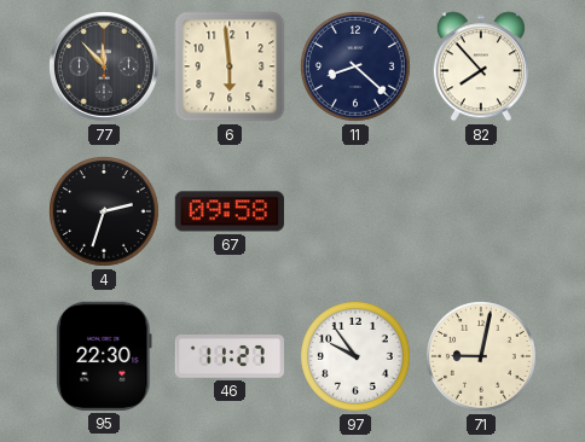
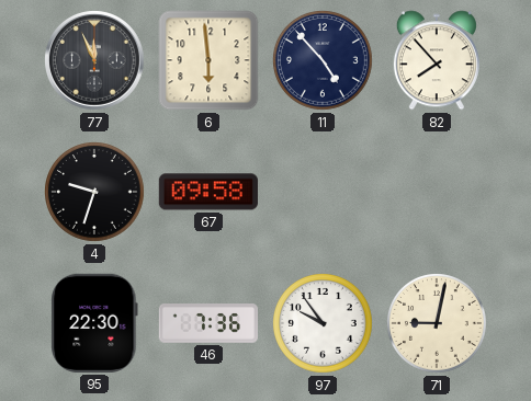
77: 11:53 -> 11:56 (95, 61)
11: 8:22 -> 4:53 (324, 61)
4: 2:33 -> 9:33 (95, 193)
46: 11:27 -> 7:36 (207, 323)
